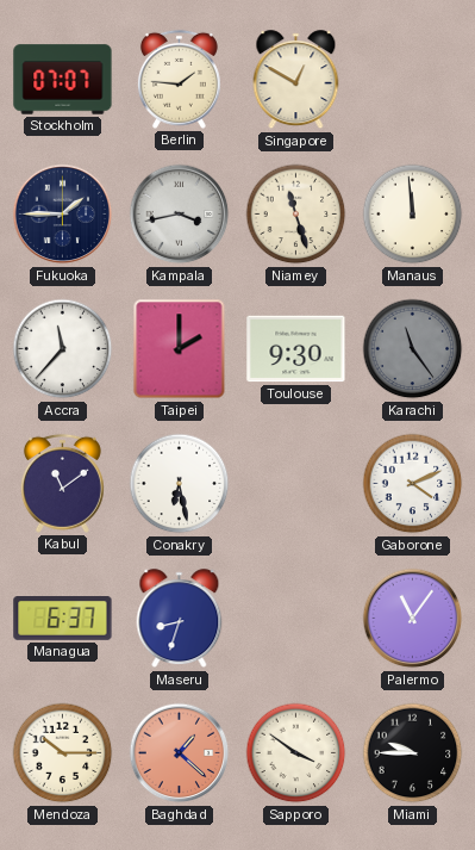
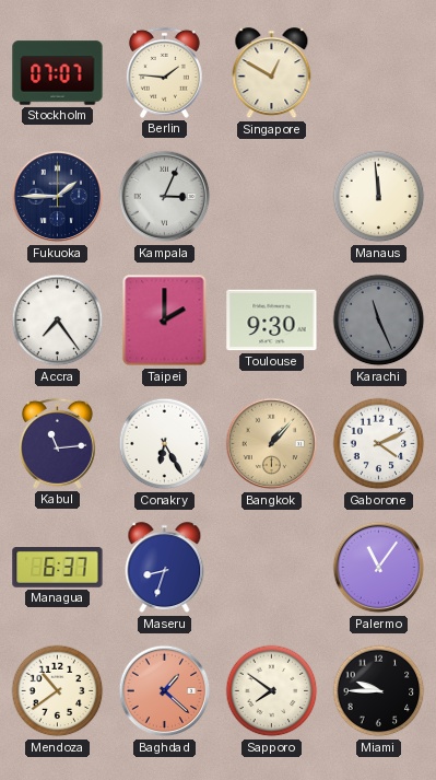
Kampala: 3:43 -> 3:04 (165, 197)
Niamey: 11:27 -> none (296, 215)
Accra: 11:37 -> 7:24 (58, 321)
Karachi: 11:24 -> 11:26 (379, 321)
Kabul: 11:09 -> 11:14 (57, 443)
Conakry: 6:28 -> 6:25 (165, 444)
Bangkok: none -> 1:07 (272, 444)
Mendoza: 10:15 -> 10:39 (58, 691)
Sapporo: 3:51 -> 7:51 (272, 691)
